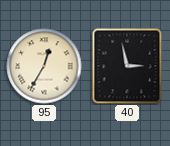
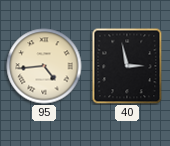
95: 12:35 -> 4:44 (44, 66)
